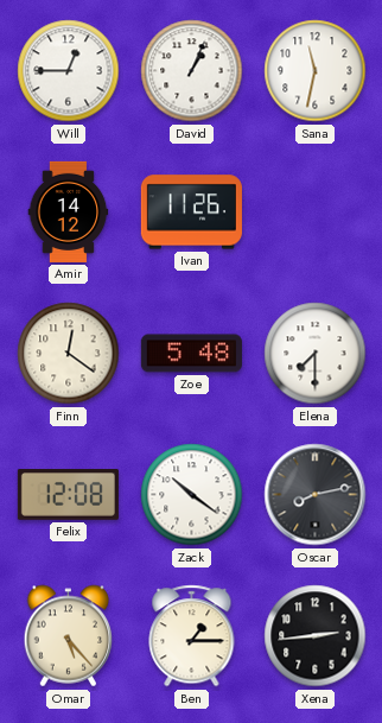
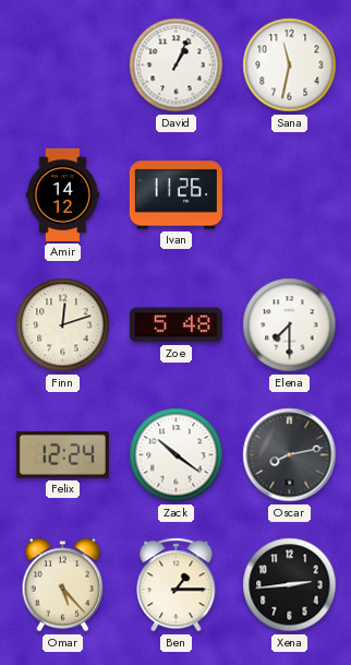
Will: 12:45 -> none (69, 71)
Finn: 12:21 -> 12:12 (63, 325)
Felix: 12:08 -> 12:24 (62, 455)
